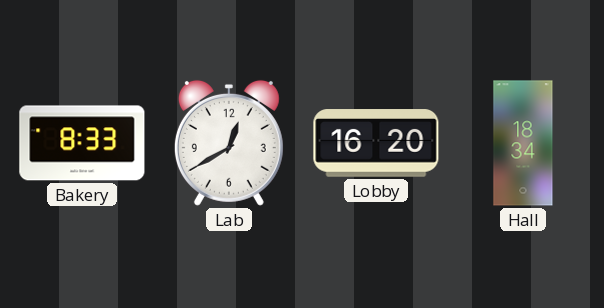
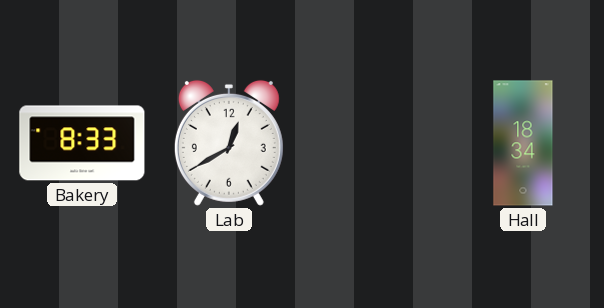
Lobby: 16:20 -> none (376, 143)
